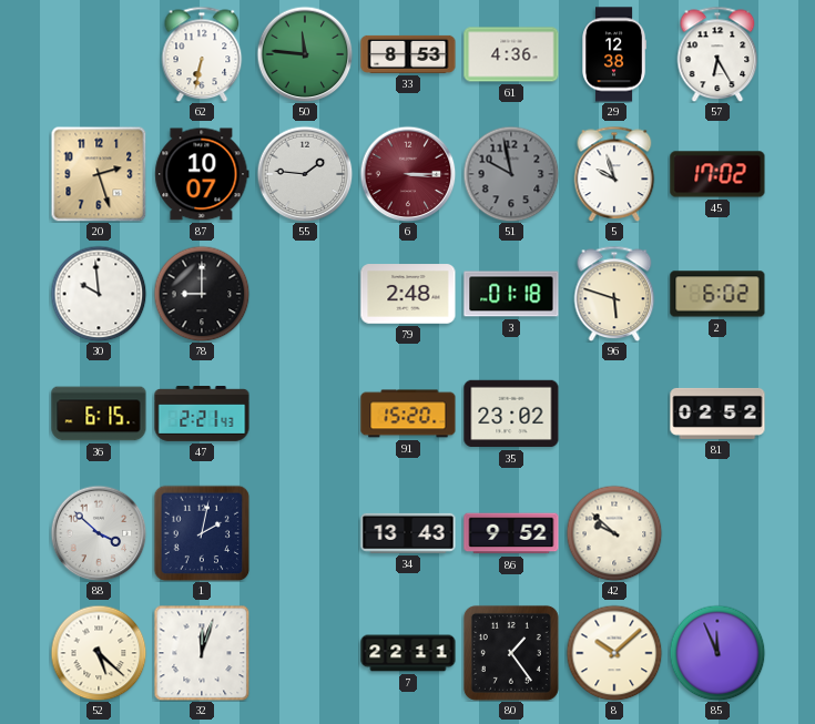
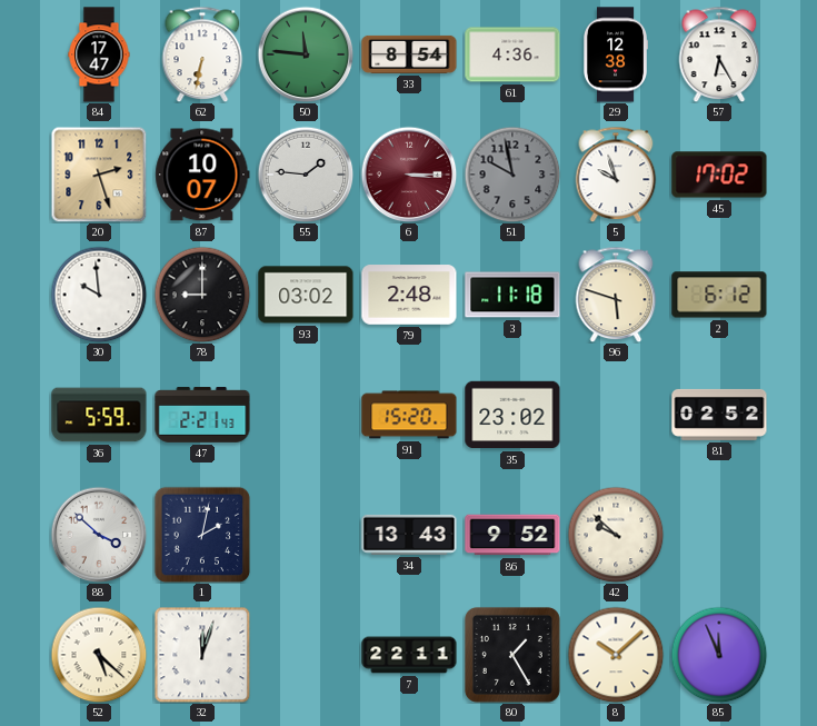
84: none -> 17:47 (99, 54)
33: 8:53 -> 8:54 (409, 54)
93: none -> 03:02 (306, 295)
3: 01:18 -> 11:18 (512, 295)
2: 6:02 -> 6:12 (719, 295)
36: 6:15 -> 5:59 (99, 415)
80: 1:24 -> 1:25 (512, 655)
